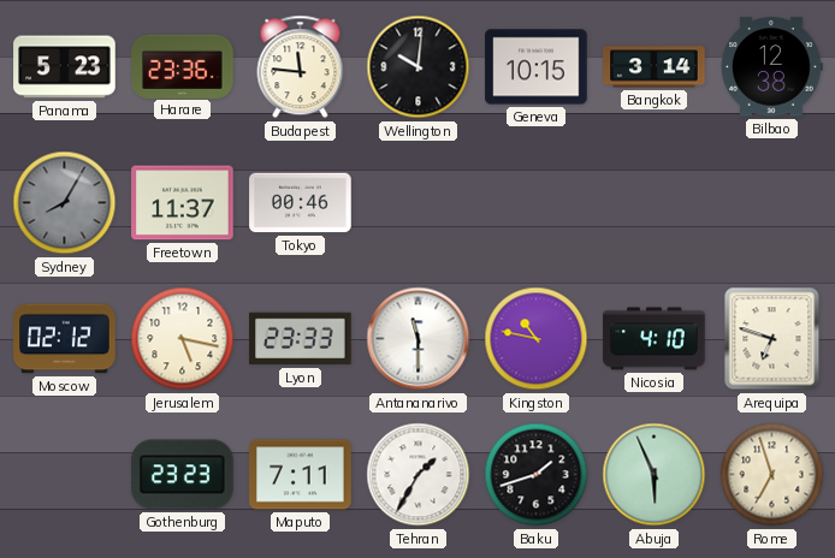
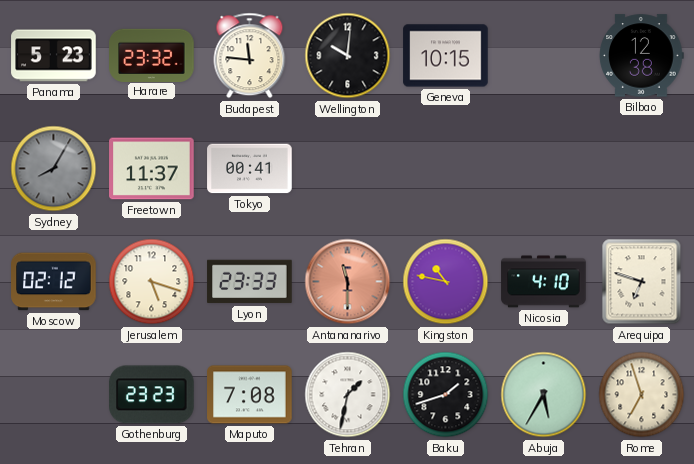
Harare: 23:36 -> 23:32 (152, 55)
Bangkok: 3:14 -> none (655, 67)
Tokyo: 00:46 -> 00:41 (250, 169)
Jerusalem: 5:17 -> 5:18 (152, 282)
Antananarivo dial: white -> salmon (348, 282)
Maputo: 7:11 -> 7:08 (250, 395)
Tehran: 1:35 -> 1:32 (348, 395)
Abuja: 5:56 -> 5:35 (544, 395)
